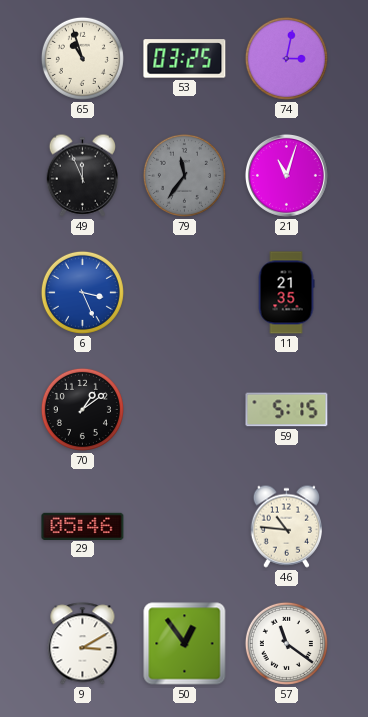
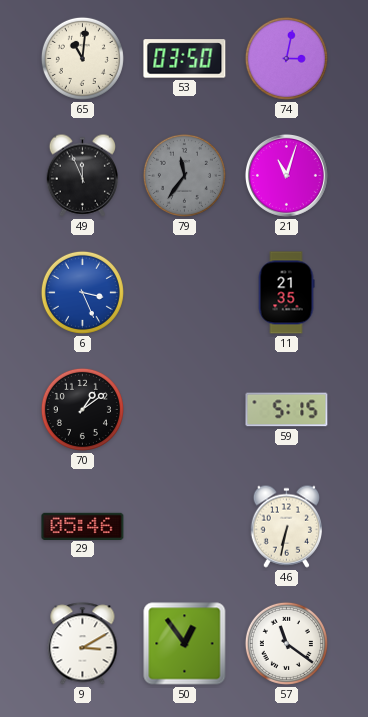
65: 10:57 -> 11:01 (82, 58)
53: 03:25 -> 03:50 (185, 59)
46: 10:46 -> 6:32 (286, 526)
